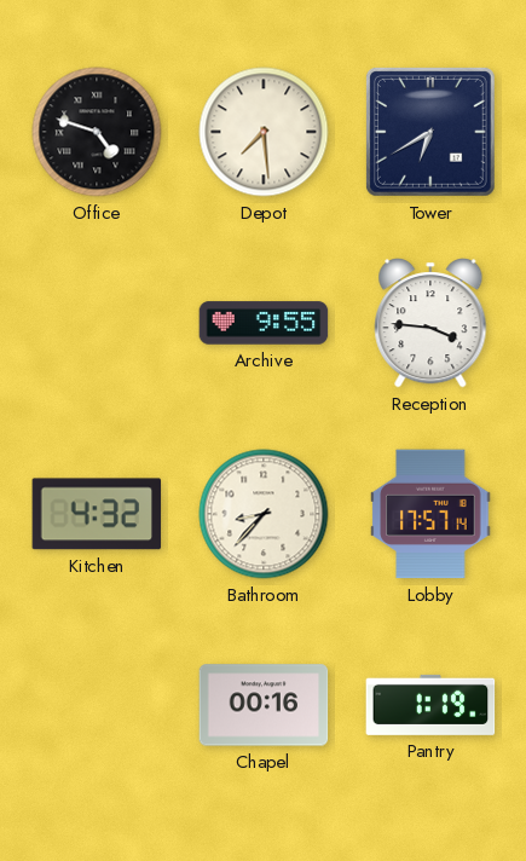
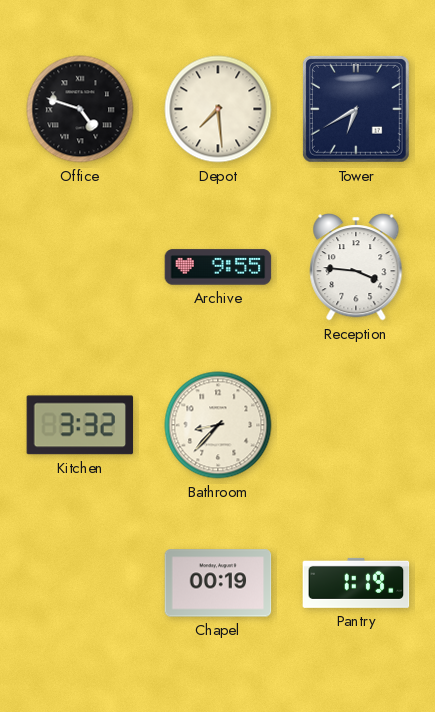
Kitchen: 4:32 -> 3:32 (80, 425)
Lobby: 17:57 -> none (430, 514)
Chapel: 00:16 -> 00:19 (218, 583)
